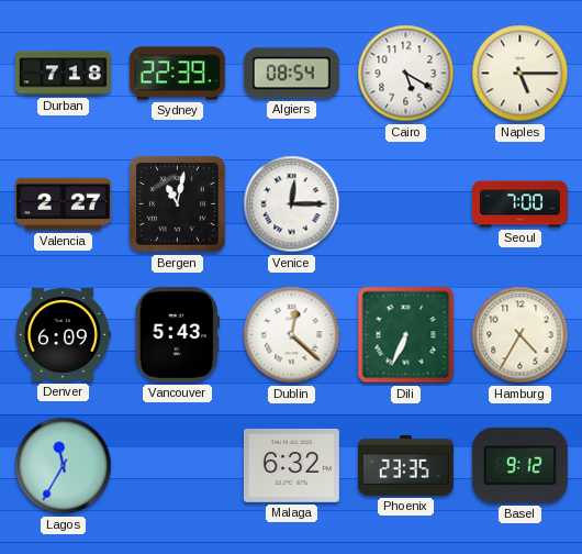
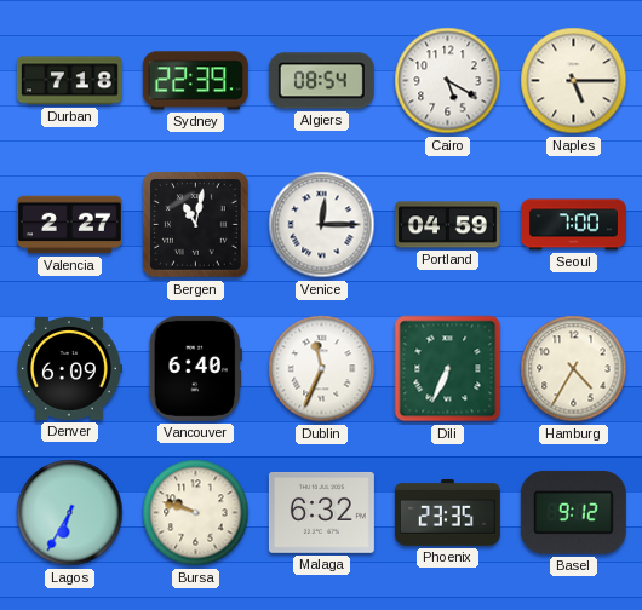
Portland: none -> 04:59 (447, 225)
Vancouver: 5:43 -> 6:40 (195, 368)
Dublin: 12:22 -> 11:34 (322, 369)
Lagos: 11:35 -> 6:35 (70, 513)
Bursa: none -> 9:48 (196, 513)
